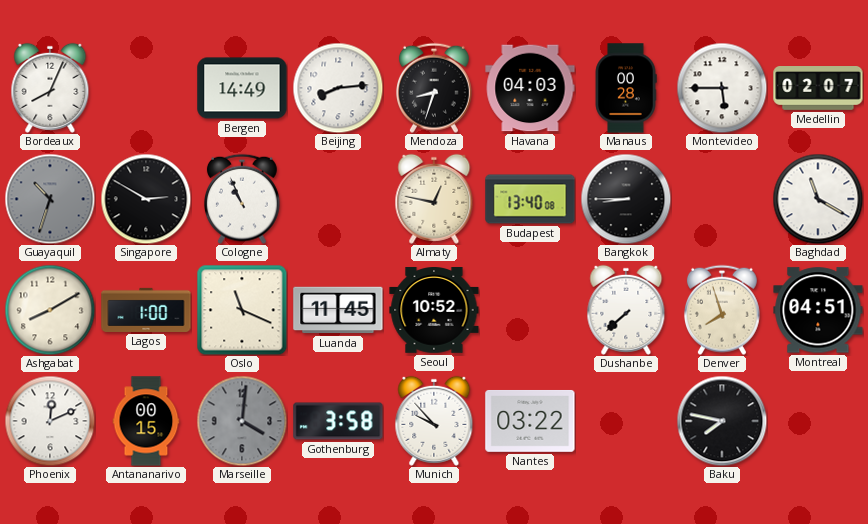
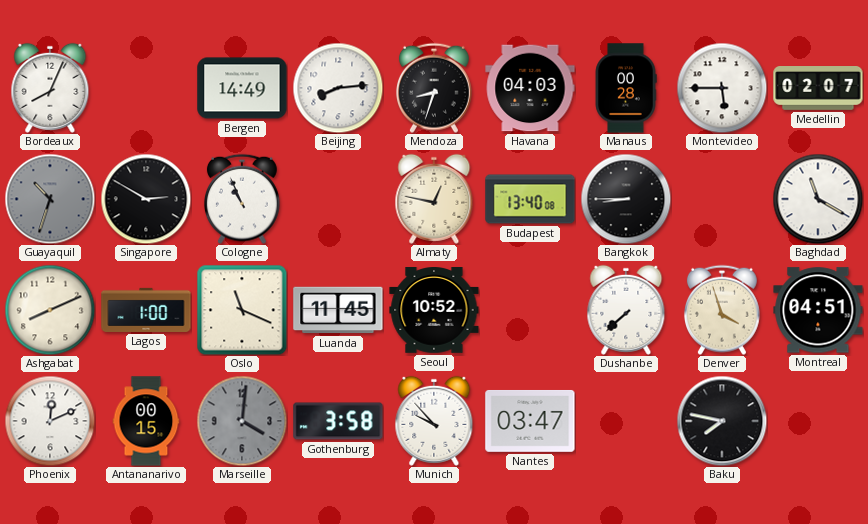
Ashgabat: 8:10 -> 8:11 (50, 310)
Denver: 7:57 -> 3:57 (722, 310)
Nantes: 03:22 -> 03:47 (530, 421)
